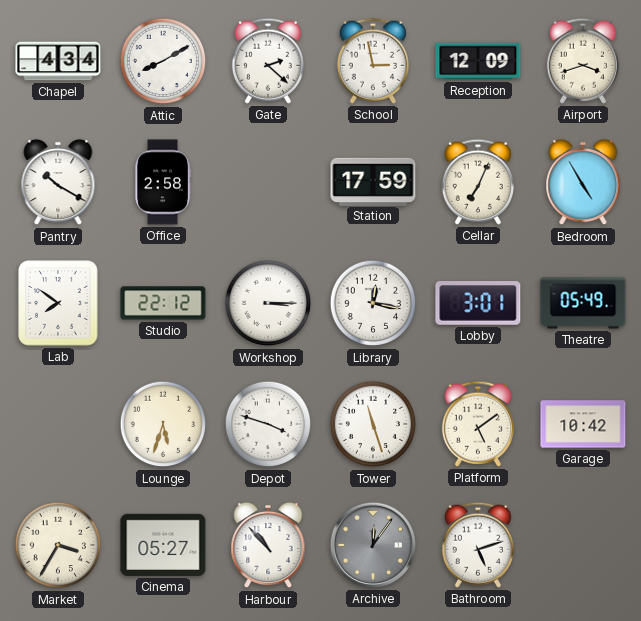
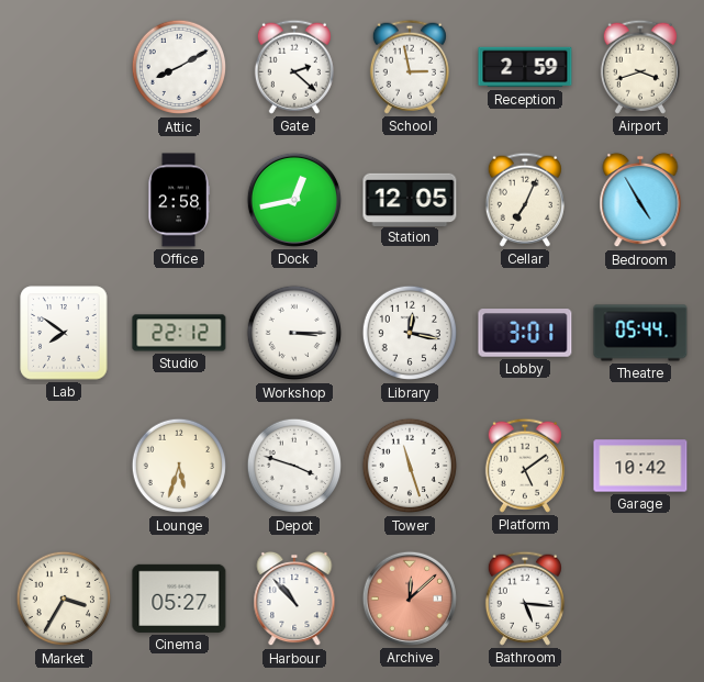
Chapel: 4:34 -> none (58, 61)
Reception: 12:09 -> 2:59 (525, 67)
Pantry: 10:20 -> none (58, 182)
Dock: none -> 12:43 (294, 200)
Station: 17:59 -> 12:05 (410, 199)
Theatre: 05:49 -> 05:44 (640, 333)
Archive: 12:06 -> 12:08 (410, 599)
Archive dial: grey -> salmon (410, 599)
Bathroom: 5:12 -> 5:16 (525, 599)
